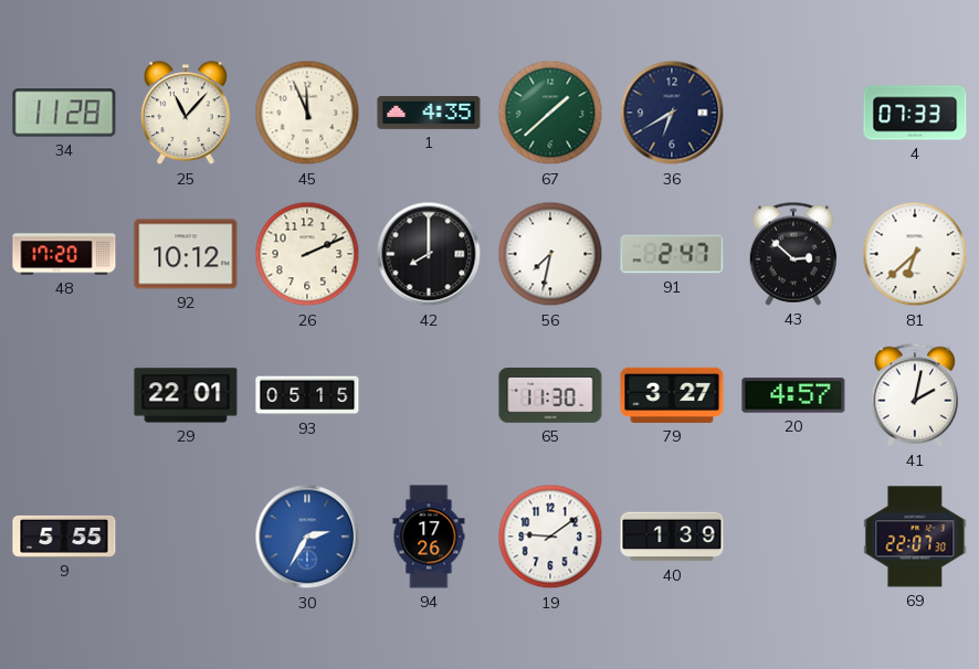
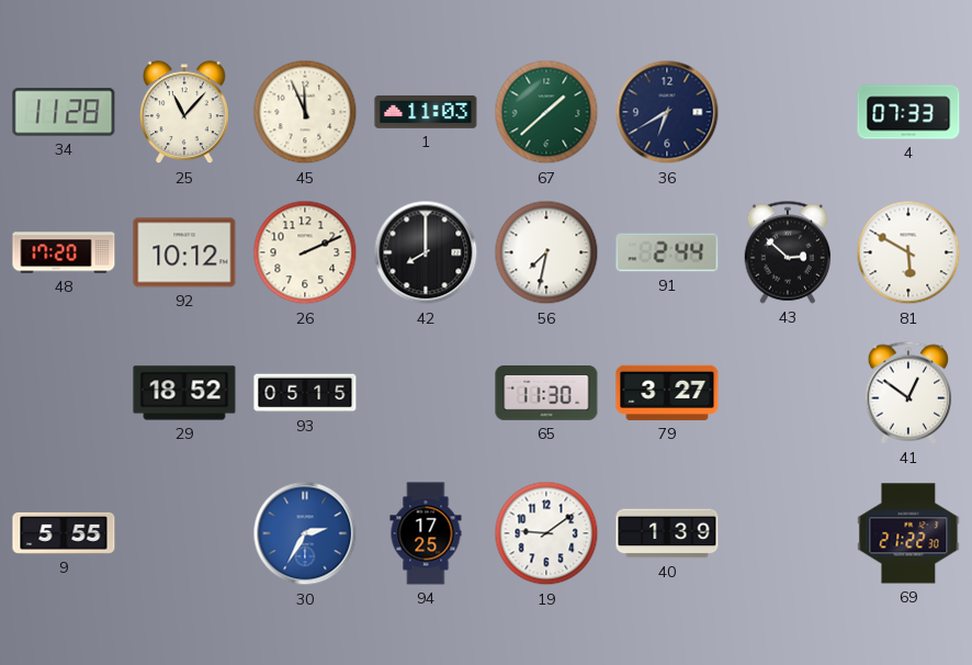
1: 4:35 -> 11:03 (426, 112)
91: 2:47 -> 2:44 (667, 252)
81: 6:38 -> 5:50 (908, 252)
29: 22:01 -> 18:52 (184, 393)
20: 4:57 -> none (793, 395)
41: 2:02 -> 12:51 (908, 393)
94: 17:26 -> 17:25 (426, 533)
69: 22:07 -> 21:22 (908, 533)
